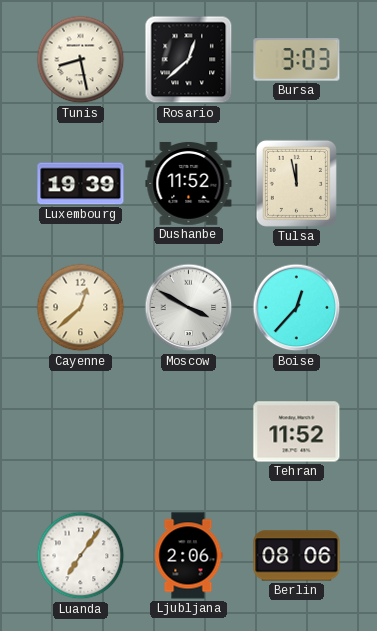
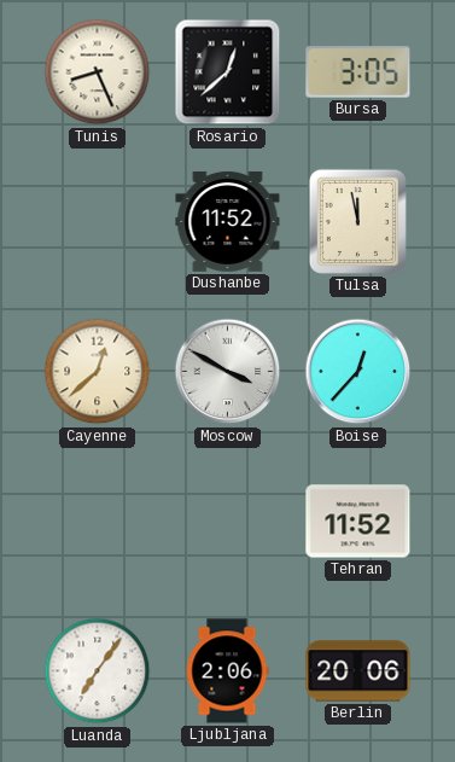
Tunis: 8:28 -> 8:26 (98, 72)
Bursa: 3:03 -> 3:05 (358, 72)
Luxembourg: 19:39 -> none (81, 184)
Berlin: 08:06 -> 20:06 (358, 671)
